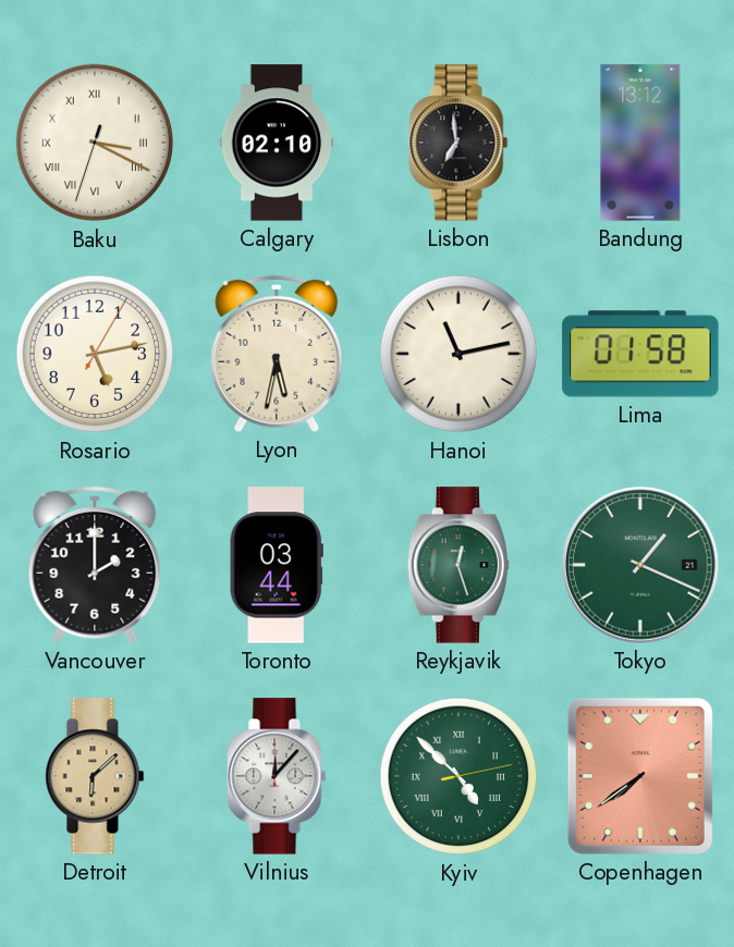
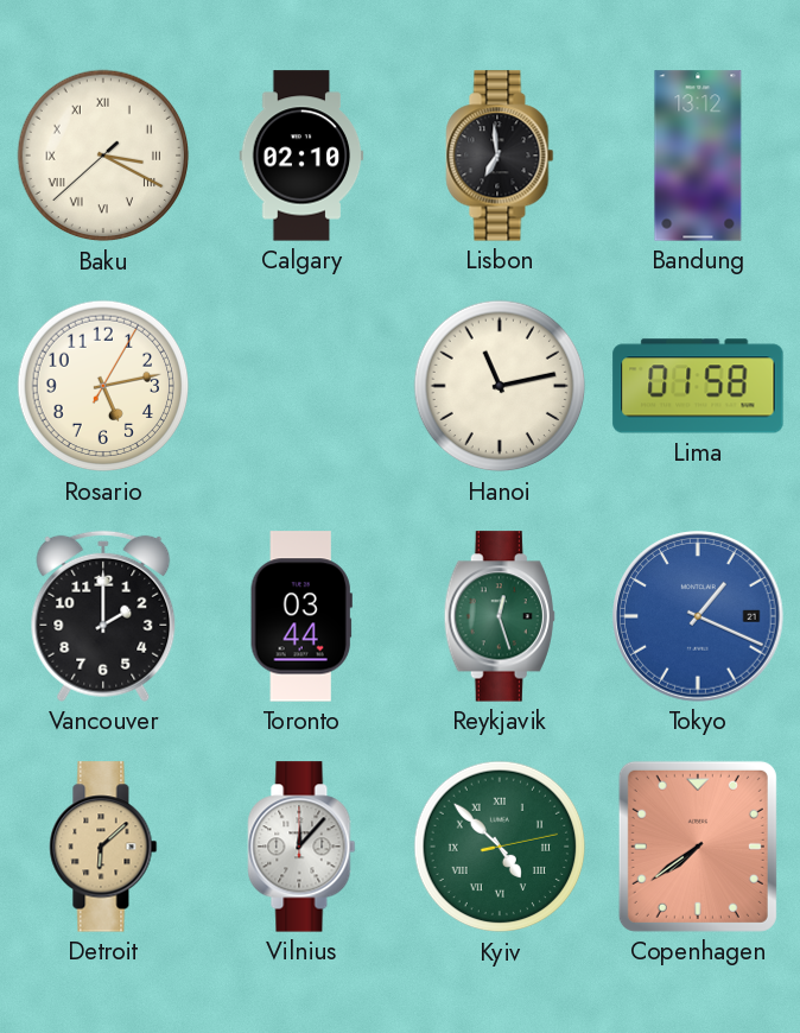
Baku: 3:19:33 -> 3:19:38 (103, 156)
Lyon: 5:32 -> none (277, 354)
Tokyo dial: green -> blue (698, 616)
